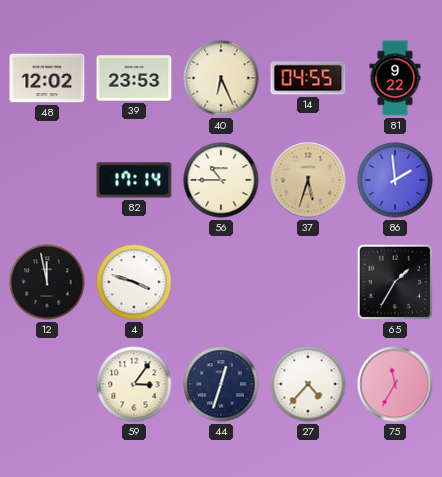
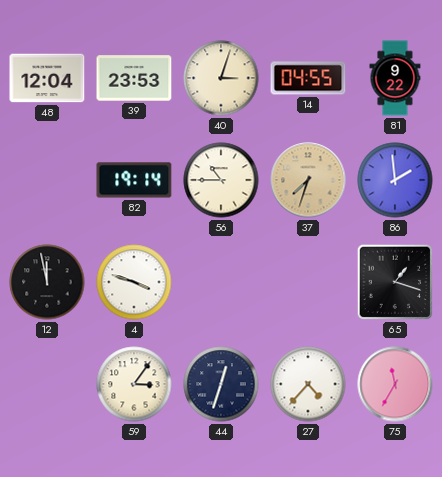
48: 12:02 -> 12:04 (47, 78)
40: 6:26 -> 3:03 (221, 78)
82: 17:14 -> 19:14 (134, 180)
37: 5:33 -> 7:33 (308, 180)
65: 1:35 -> 1:18 (395, 282)
